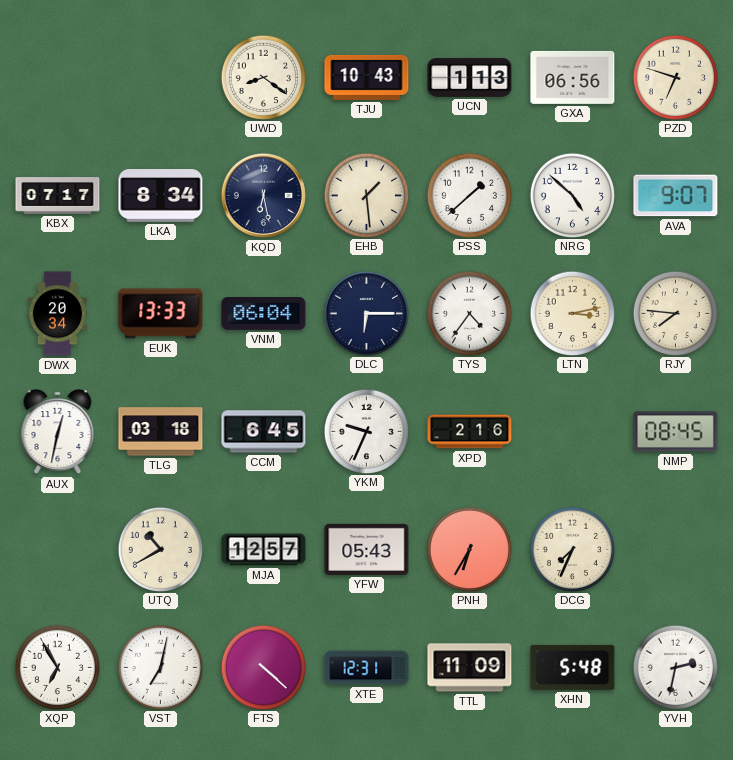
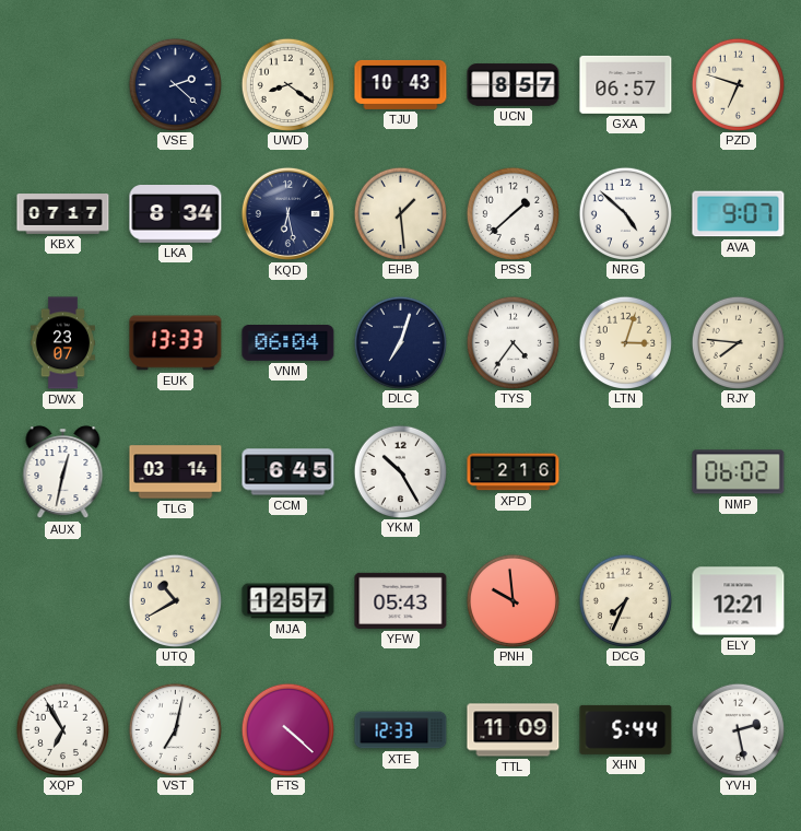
VSE: none -> 2:22 (175, 84)
UCN: 1:13 -> 8:57 (514, 85)
GXA: 06:56 -> 06:57 (626, 84)
DWX: 20:34 -> 23:07 (62, 343)
DLC: 6:15 -> 7:03 (400, 342)
LTN: 3:13 -> 3:03 (625, 342)
TLG: 03:18 -> 03:14 (176, 472)
YKM: 9:34 -> 10:25 (400, 471)
NMP: 08:45 -> 06:02 (739, 472)
PNH: 6:35 -> 9:59 (513, 600)
ELY: none -> 12:21 (739, 601)
XTE: 12:31 -> 12:33 (401, 730)
XHN: 5:48 -> 5:44 (626, 729)
YVH: 2:32 -> 2:28 (738, 729)
